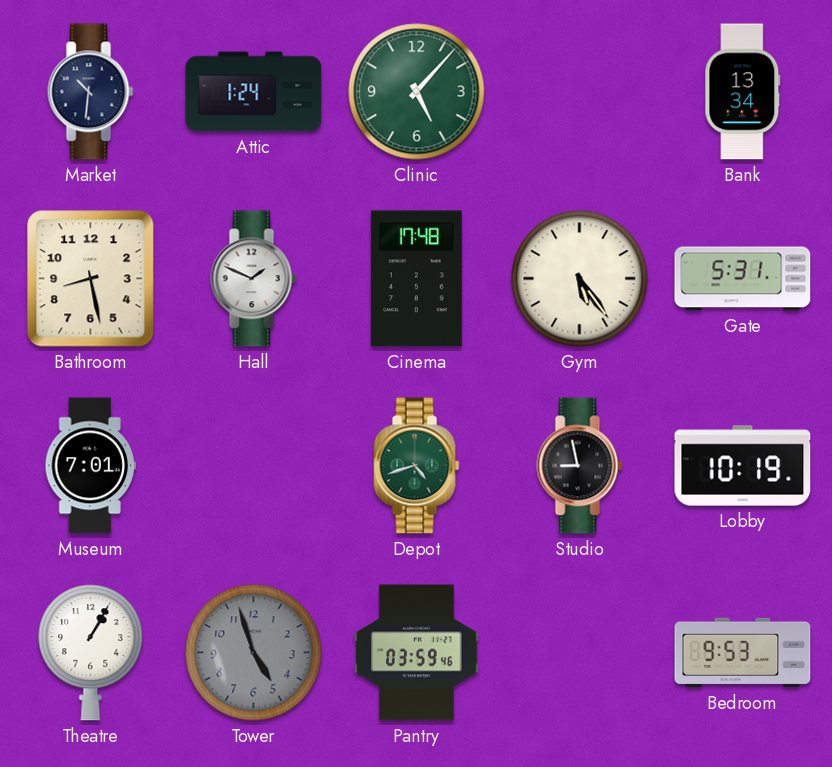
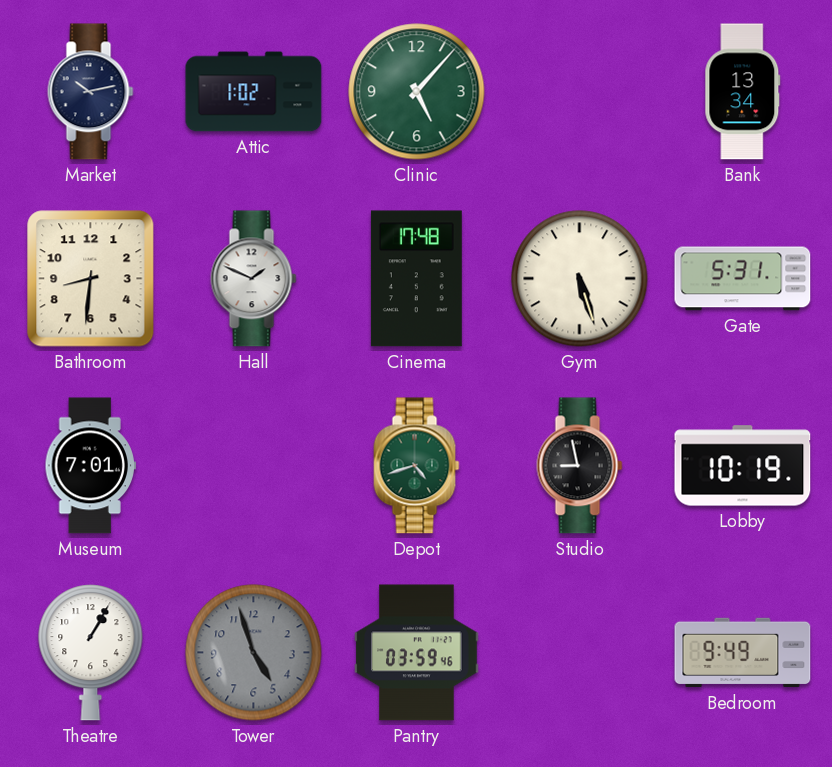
Market: 10:31 -> 10:13 (91, 92)
Attic: 1:24 -> 1:02 (254, 92)
Bathroom: 8:28 -> 8:31 (91, 279)
Gym: 5:24 -> 5:27 (580, 279)
Bedroom: 9:53 -> 9:49 (743, 653)
